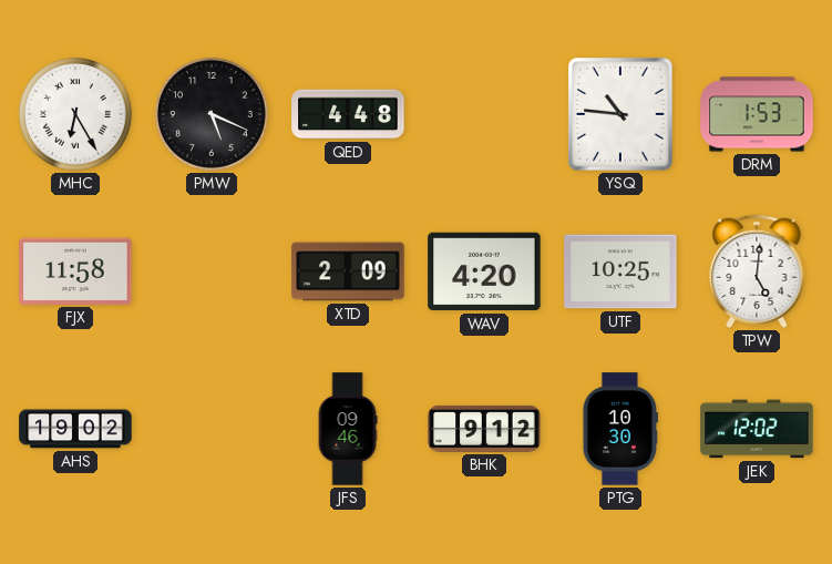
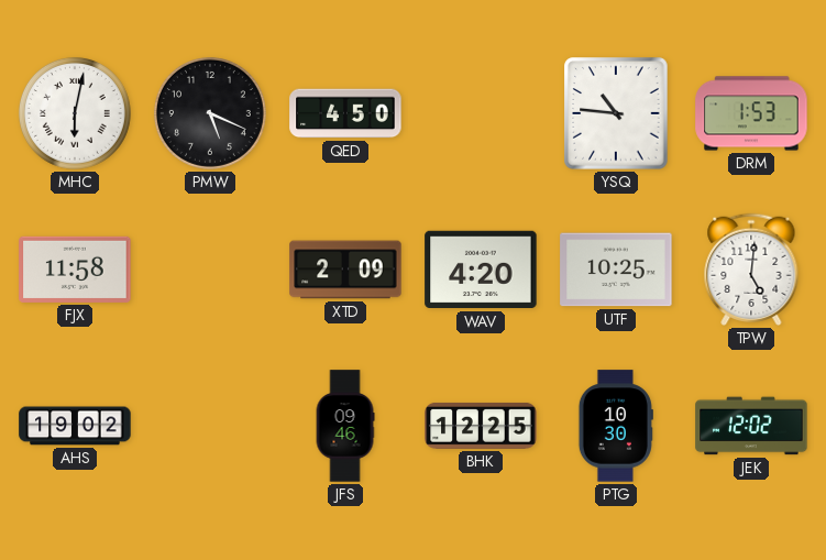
MHC: 6:25 -> 6:02 (75, 113)
QED: 4:48 -> 4:50 (345, 113)
BHK: 9:12 -> 12:25 (481, 426)
